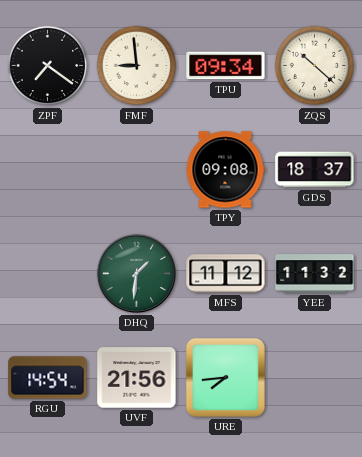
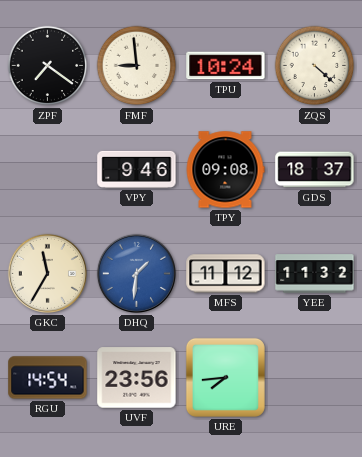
TPU: 09:34 -> 10:24 (226, 66)
ZQS: 10:22 -> 4:22 (315, 66)
VPY: none -> 9:46 (137, 169)
GKC: none -> 11:35 (47, 273)
DHQ dial: green -> blue (136, 273)
UVF: 21:56 -> 23:56 (137, 378)
